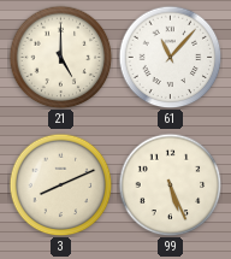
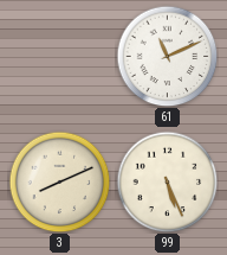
21: 5:00 -> none (60, 57)
61: 11:07 -> 11:11 (167, 56)
